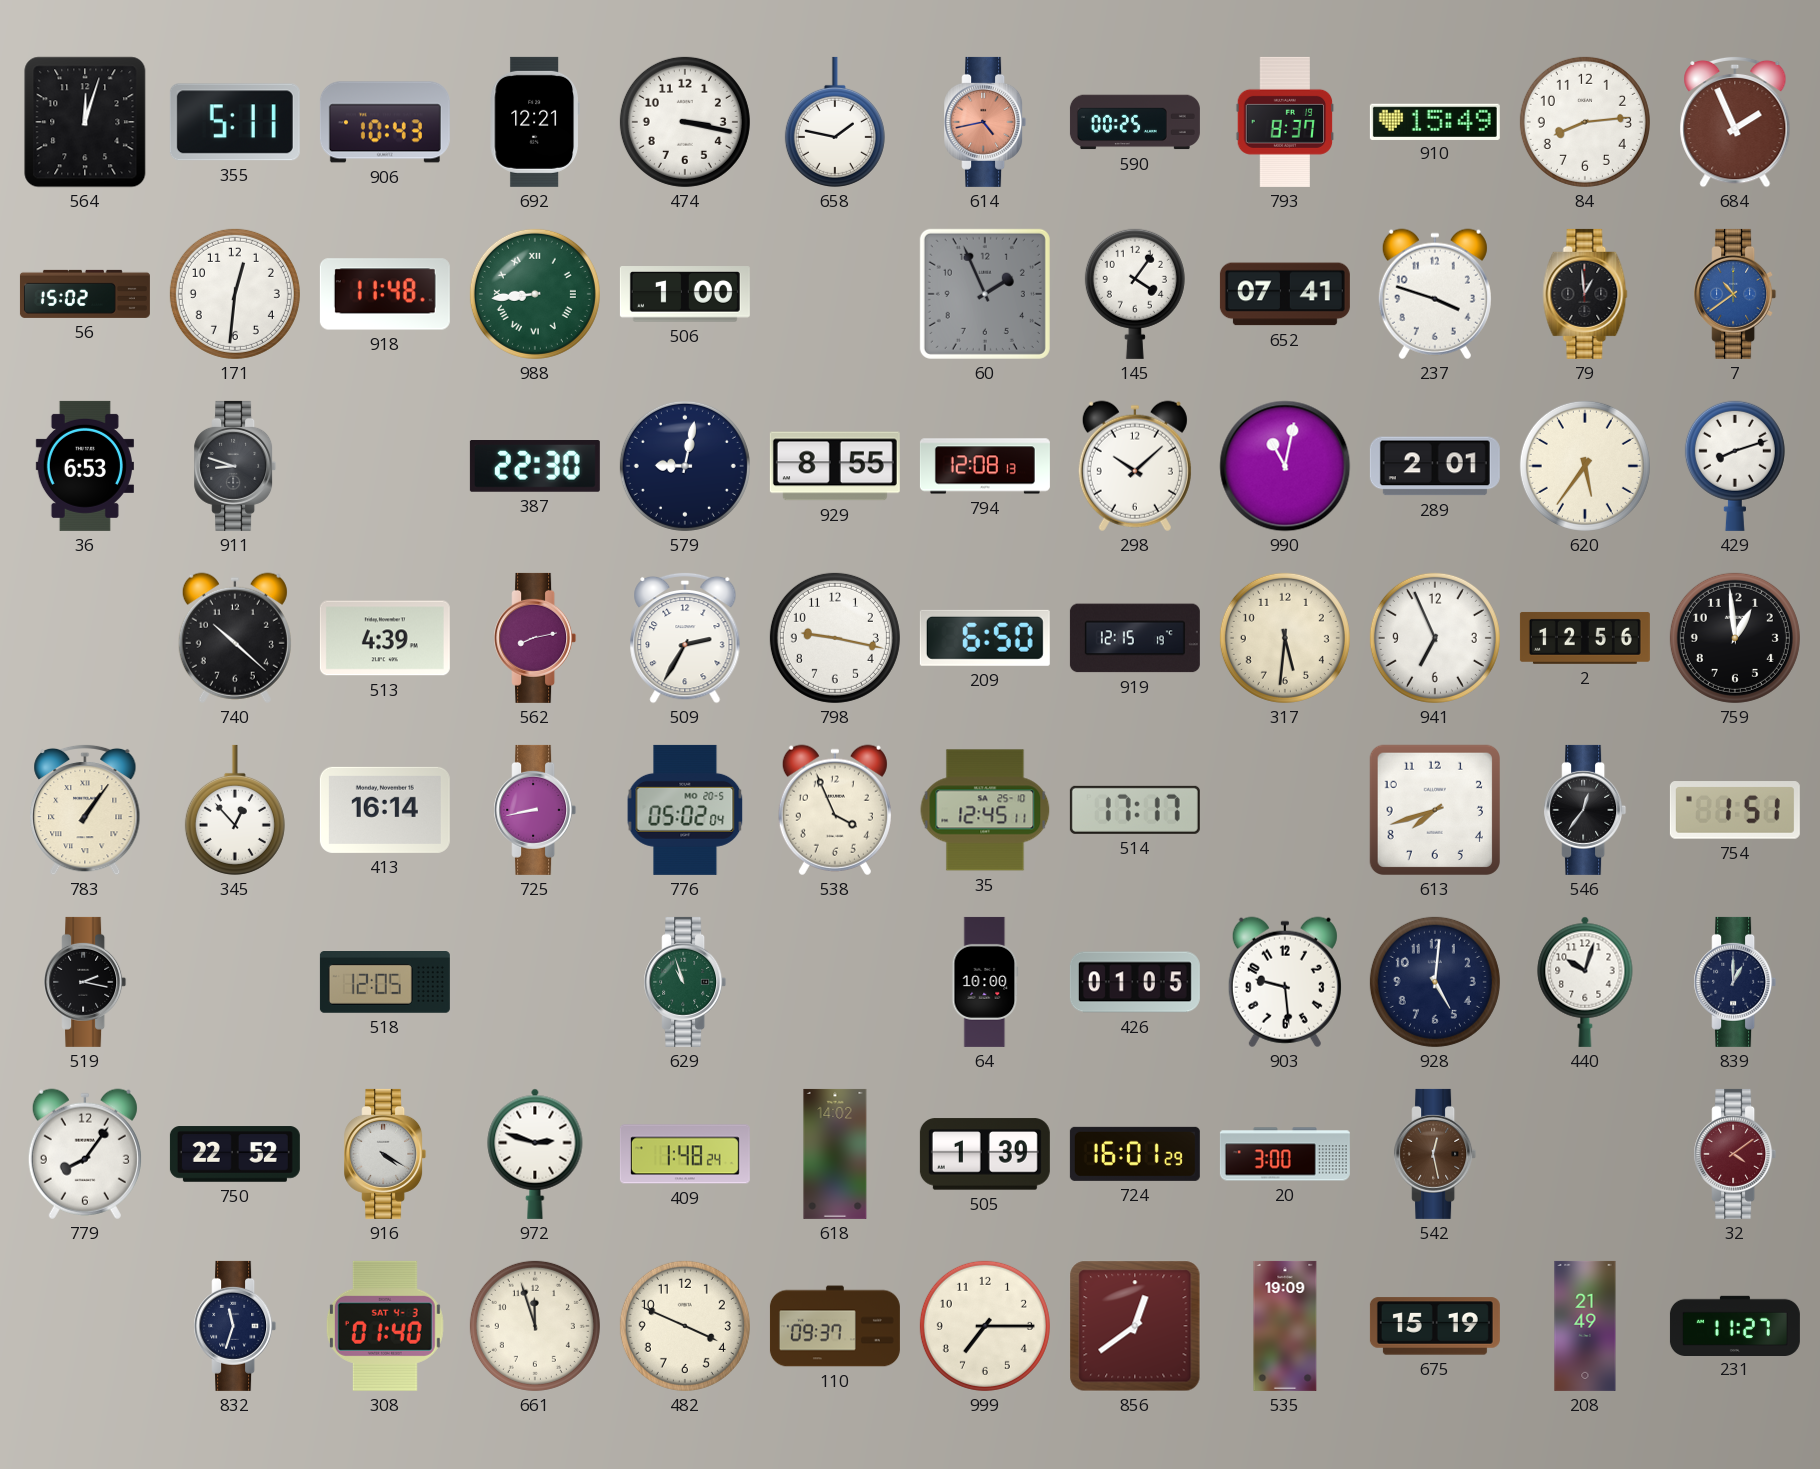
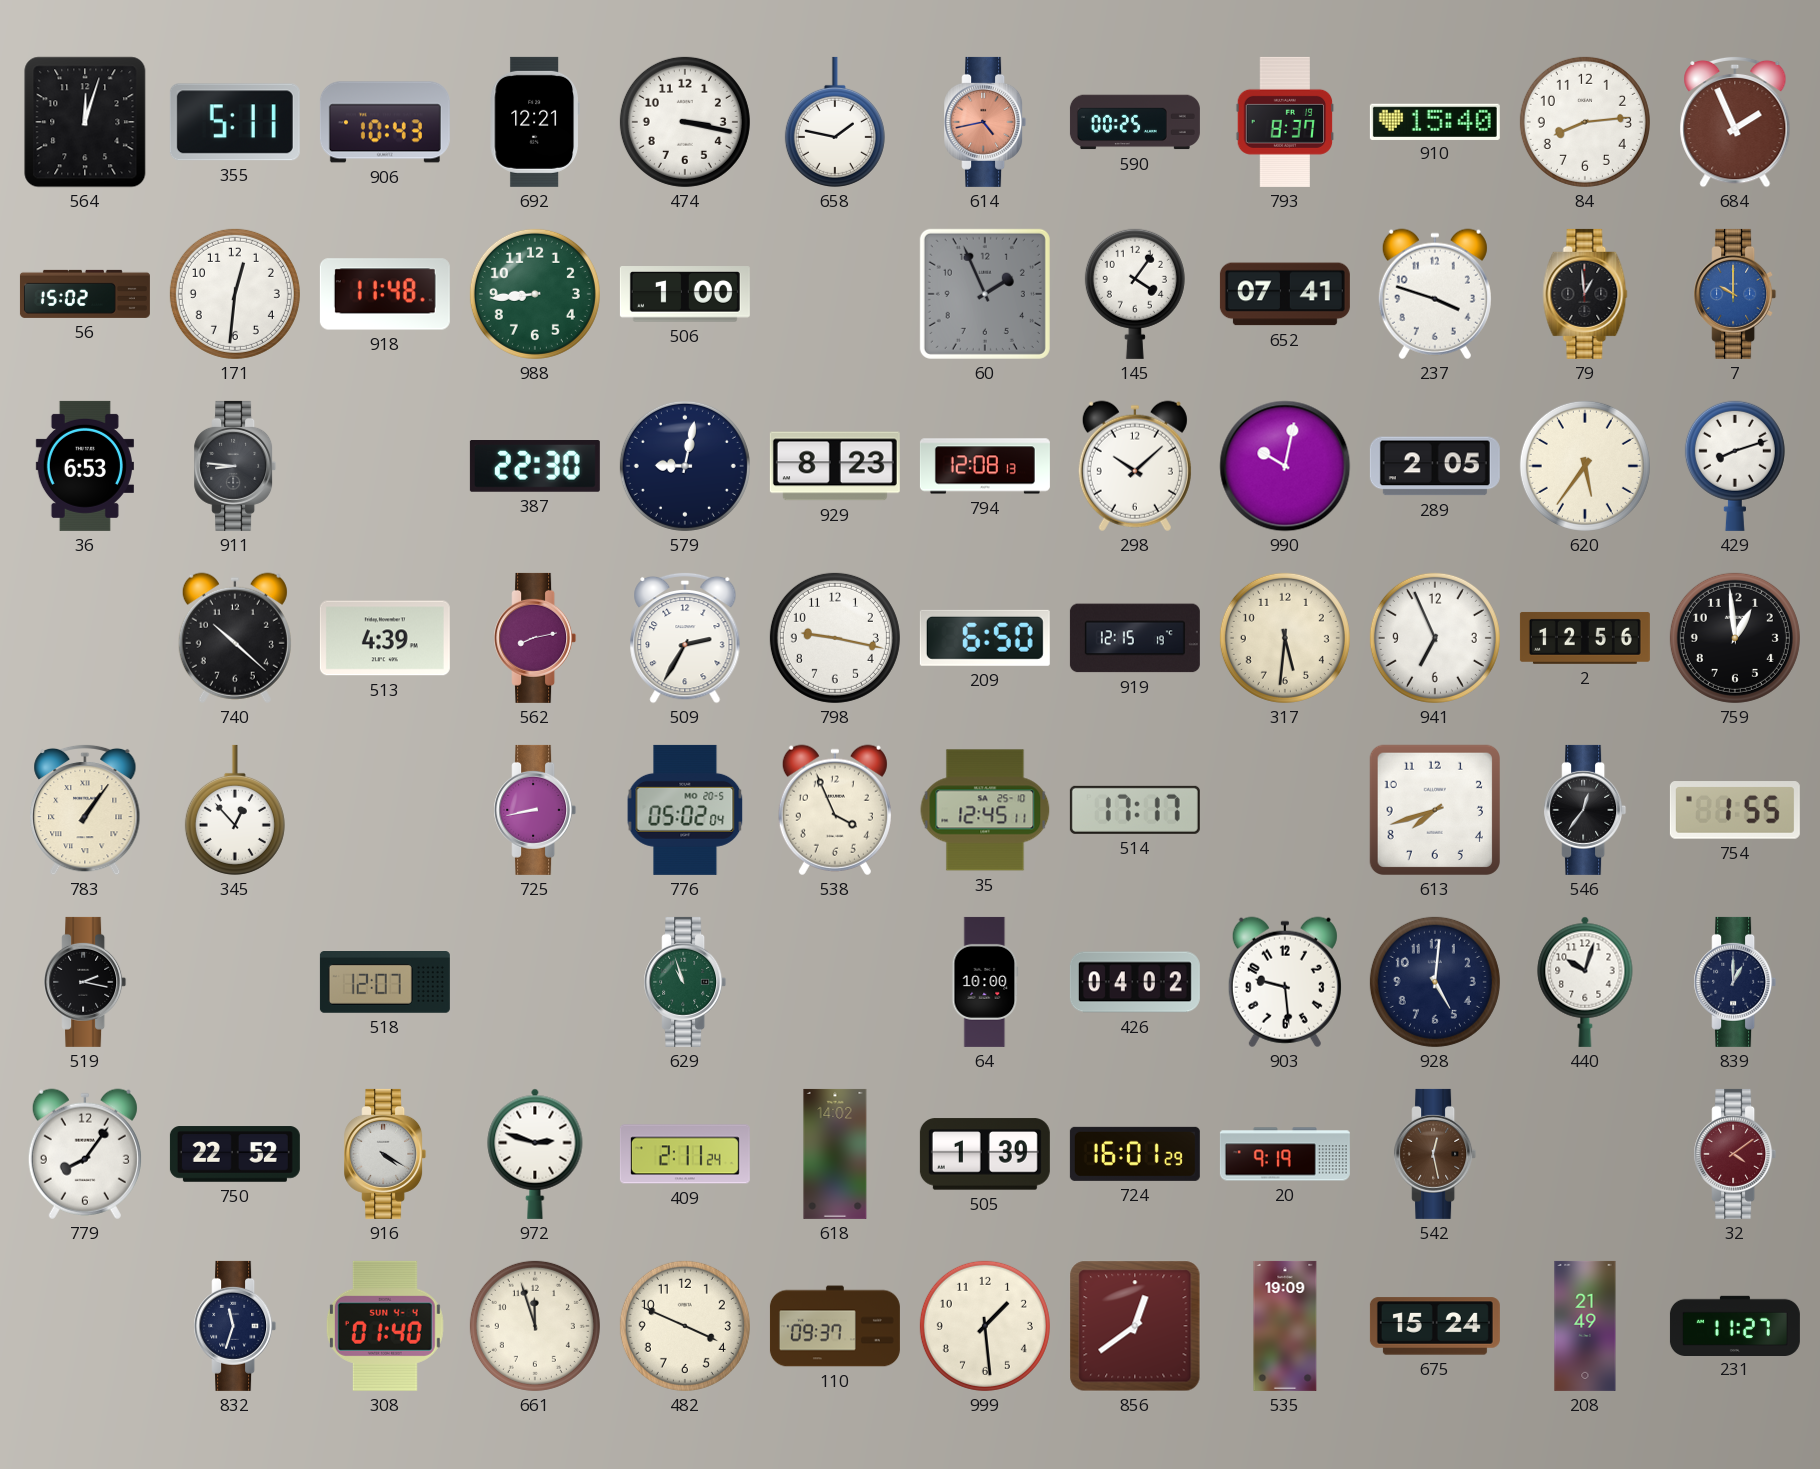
910: 15:49 -> 15:40 (1435, 121)
988 numerals: Roman -> Arabic (535, 294)
7: 10:39 -> 10:00 (1735, 294)
911: 8:48 -> 8:46 (235, 466)
929: 8:55 -> 8:23 (835, 466)
990: 11:02 -> 10:02 (1285, 466)
289: 2:01 -> 2:05 (1435, 466)
413: 16:14 -> none (385, 810)
754: 1:51 -> 1:55 (1735, 810)
518: 12:05 -> 12:07 (385, 983)
426: 01:05 -> 04:02 (1135, 982)
409: 1:48 -> 2:11 (685, 1154)
20: 3:00 -> 9:19 (1285, 1154)
308 date: SAT 4-3 -> SUN 4-4 (385, 1326)
999: 7:15 -> 1:29 (985, 1326)
675: 15:19 -> 15:24 (1435, 1326)
